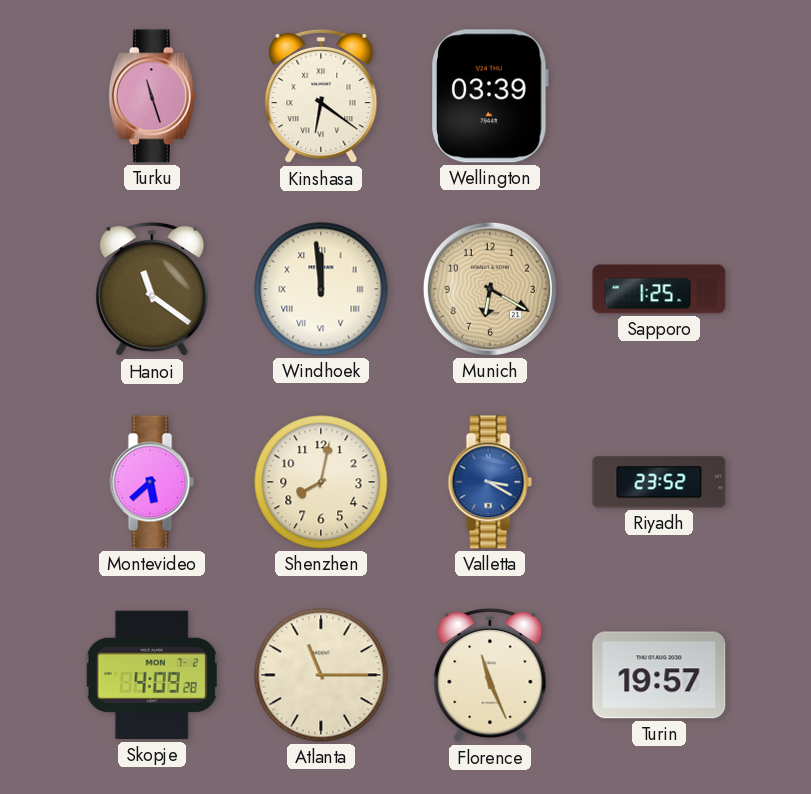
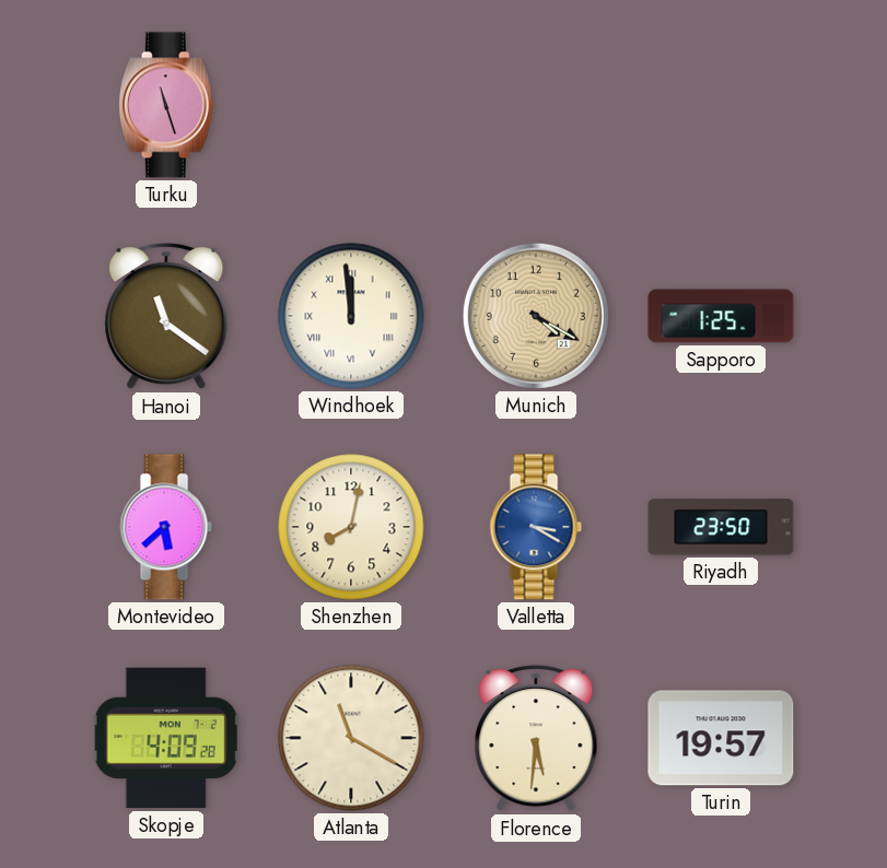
Kinshasa: 6:21 -> none (321, 96)
Wellington: 03:39 -> none (490, 96)
Munich: 6:20 -> 4:20 (536, 316)
Riyadh: 23:52 -> 23:50 (721, 527)
Atlanta: 11:15 -> 11:20 (351, 738)
Florence: 11:26 -> 5:31 (536, 738)
